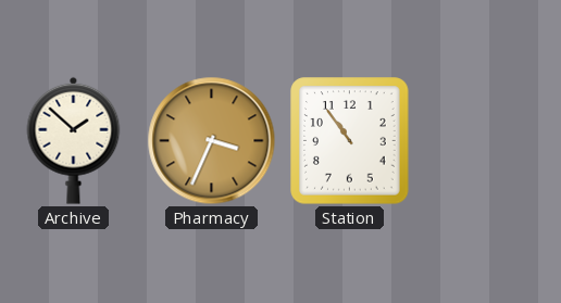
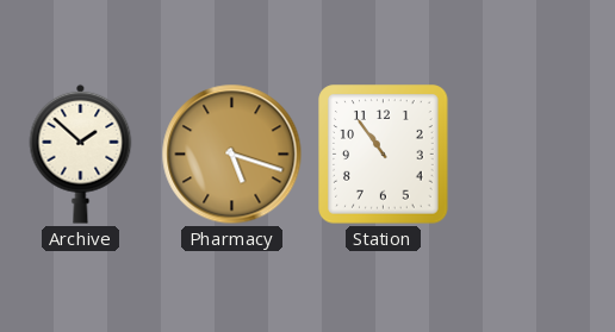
Pharmacy: 3:34 -> 5:18 (232, 155)
